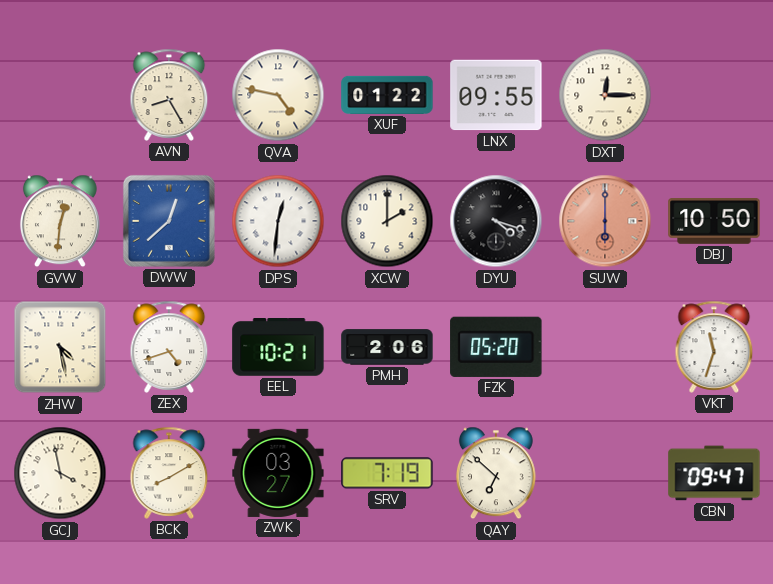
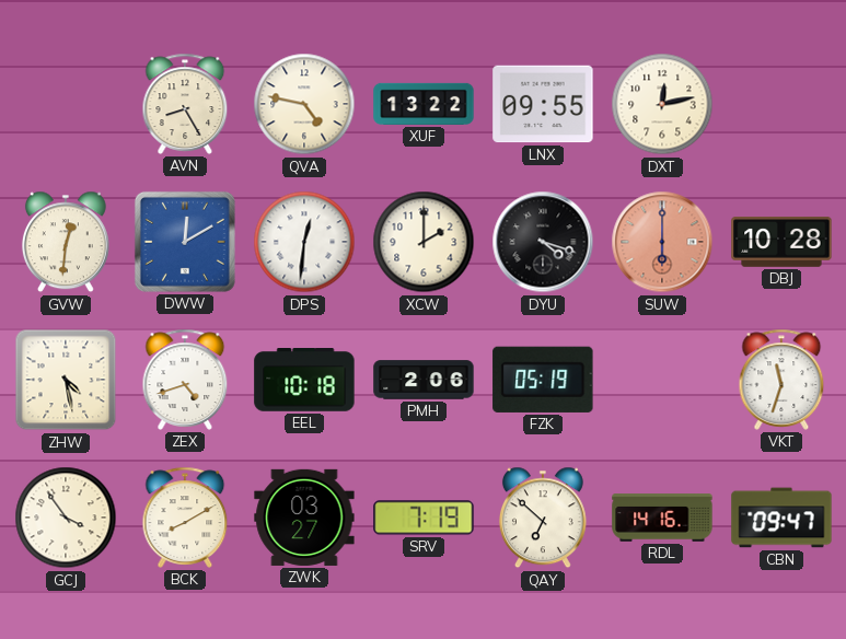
XUF: 01:22 -> 13:22 (424, 104)
DXT: 12:15 -> 12:13 (662, 104)
DWW: 12:38 -> 12:10 (185, 242)
DBJ: 10:50 -> 10:28 (781, 243)
EEL: 10:21 -> 10:18 (304, 381)
FZK: 05:20 -> 05:19 (543, 380)
GCJ: 3:58 -> 3:54 (66, 518)
RDL: none -> 14:16 (662, 518)
